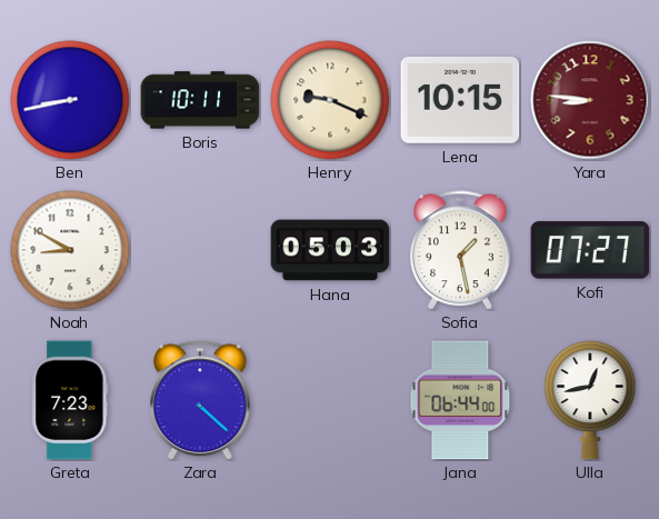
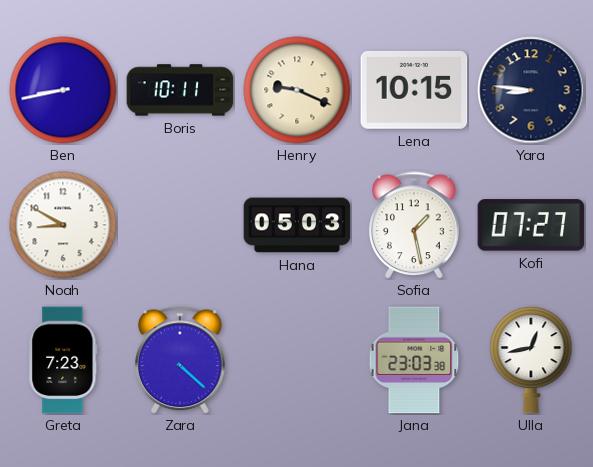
Yara dial: burgundy -> navy (531, 90)
Jana: 06:44 -> 23:03 (414, 360)
